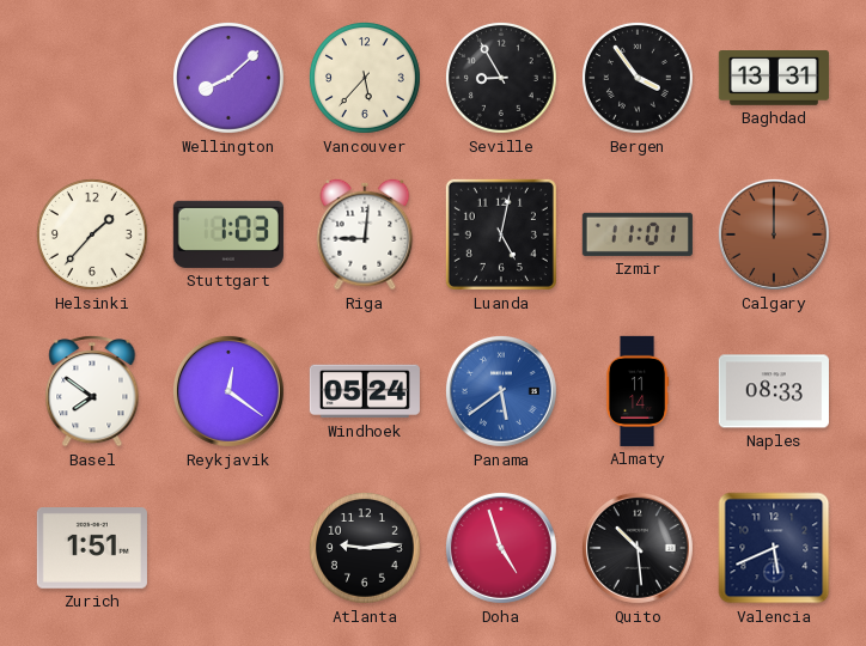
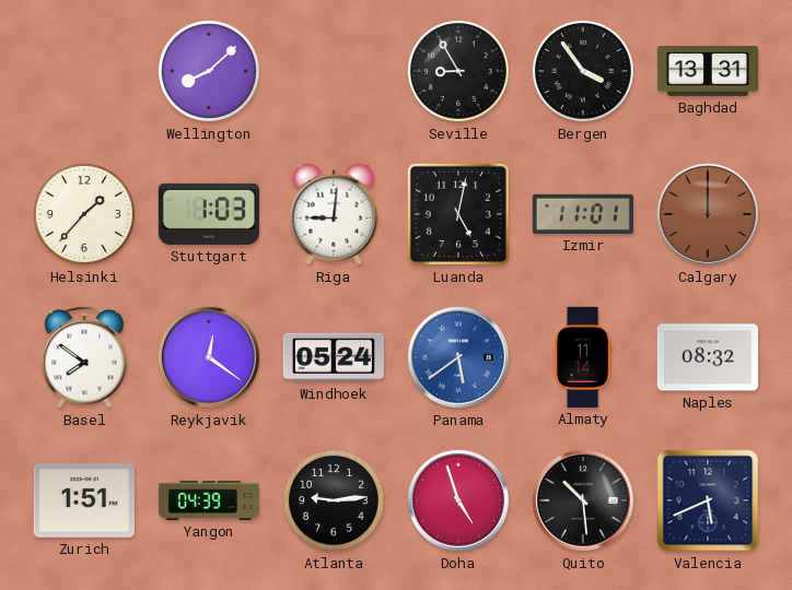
Vancouver: 5:37 -> none (365, 78)
Naples: 08:33 -> 08:32 (708, 357)
Yangon: none -> 04:39 (208, 500)
